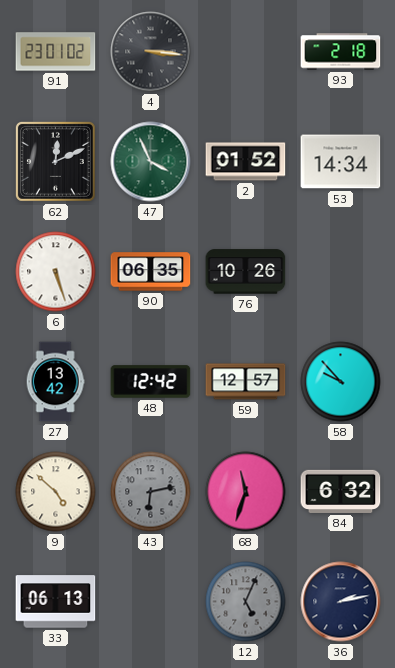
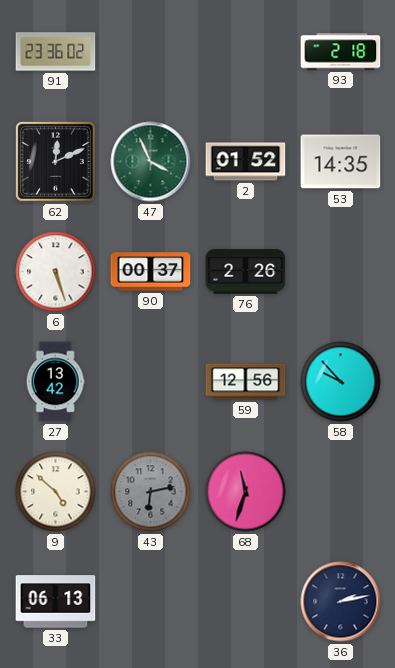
91: 23:01 -> 23:36 (56, 52)
4: 3:16 -> none (151, 52)
53: 14:34 -> 14:35 (341, 162)
90: 06:35 -> 00:37 (151, 272)
76: 10:26 -> 2:26 (246, 272)
48: 12:42 -> none (151, 382)
59: 12:57 -> 12:56 (246, 382)
84: 6:32 -> none (341, 491)
12: 5:04 -> none (246, 602)
